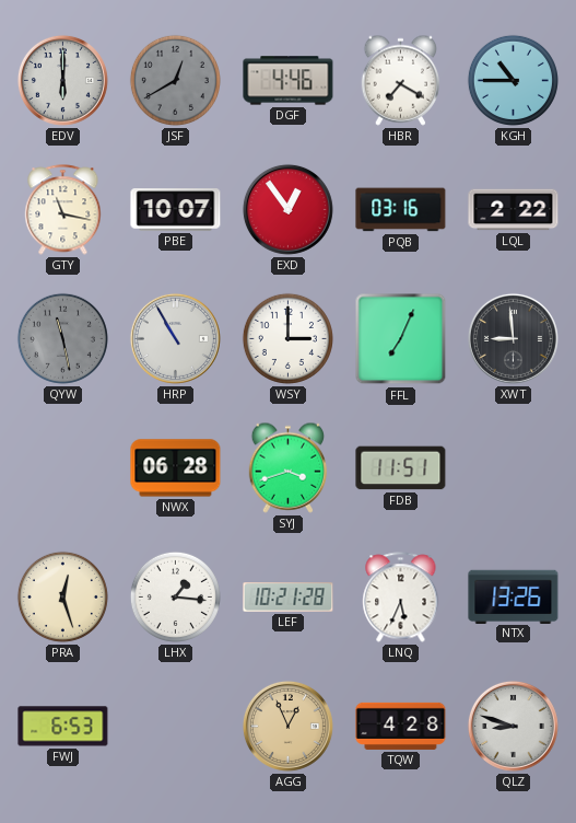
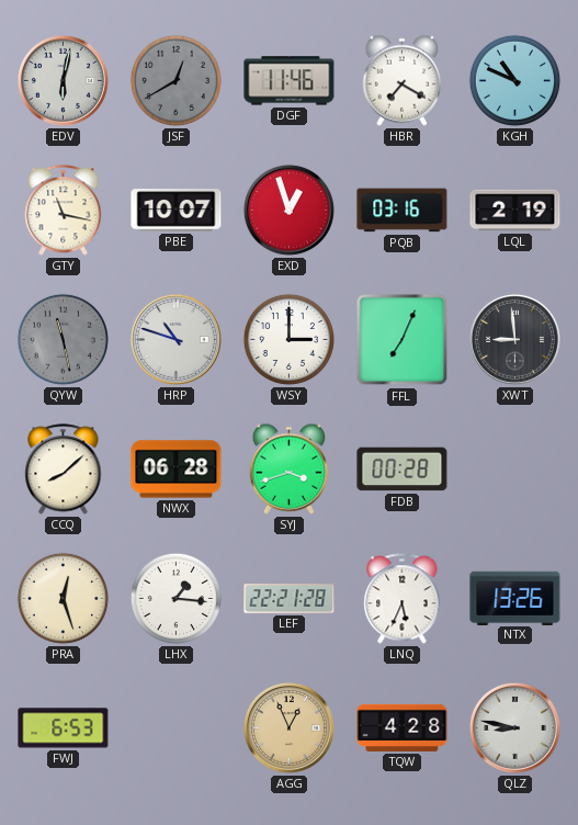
EDV: 6:00 -> 6:02 (63, 80)
DGF: 4:46 -> 11:46 (290, 81)
KGH: 10:45 -> 10:49 (514, 80)
EXD: 12:54 -> 12:57 (288, 210)
LQL: 2:22 -> 2:19 (515, 211)
HRP: 10:55 -> 10:48 (175, 339)
CCQ: none -> 8:08 (64, 470)
FDB: 11:51 -> 00:28 (403, 470)
LEF: 10:21 -> 22:21 (290, 599)
QLZ: 8:48 -> 8:47 (514, 727)
